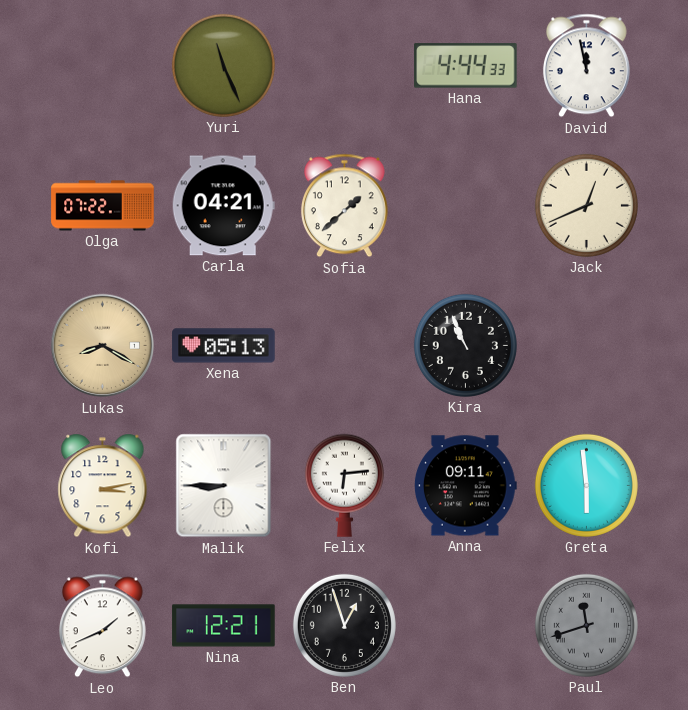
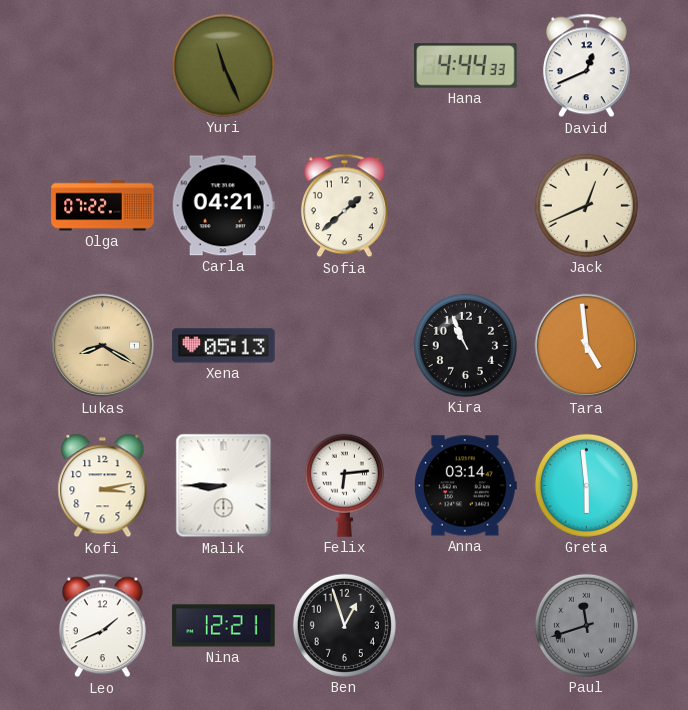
David: 11:58 -> 12:41 (586, 66)
Tara: none -> 4:59 (587, 346)
Anna: 09:11 -> 03:14 (465, 486)
